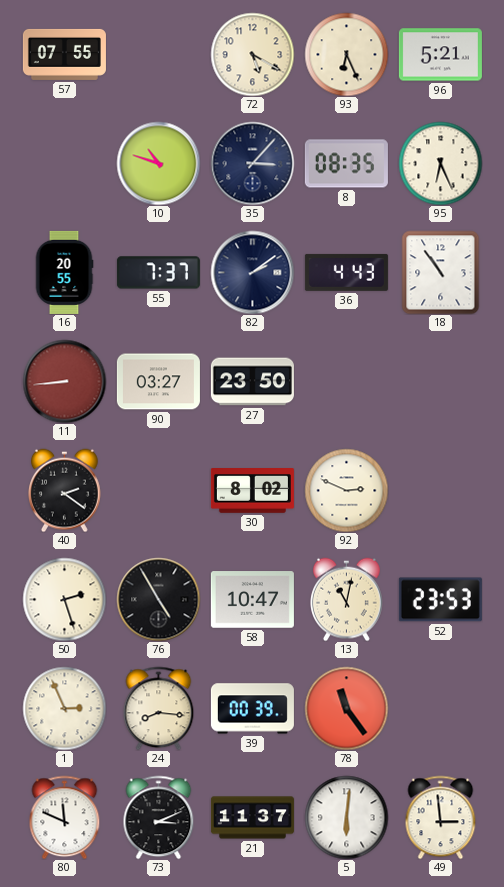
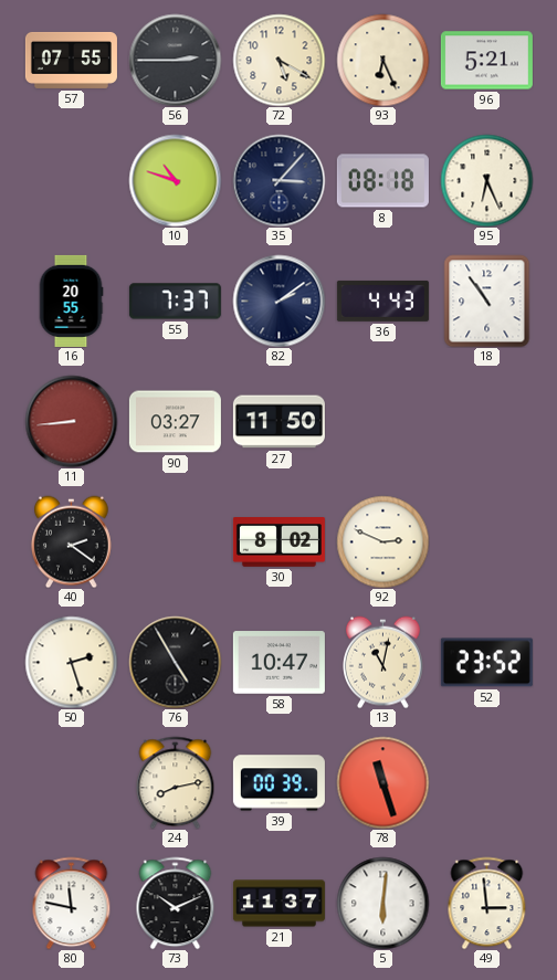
56: none -> 2:45 (175, 60)
8: 08:35 -> 08:18 (382, 181)
27: 23:50 -> 11:50 (278, 422)
52: 23:53 -> 23:52 (486, 663)
1: 2:56 -> none (64, 708)
24: 8:16 -> 8:13 (176, 782)
78: 11:24 -> 11:27 (382, 782)
80: 11:49 -> 11:47 (72, 903)
73: 3:11 -> 10:11 (176, 903)
